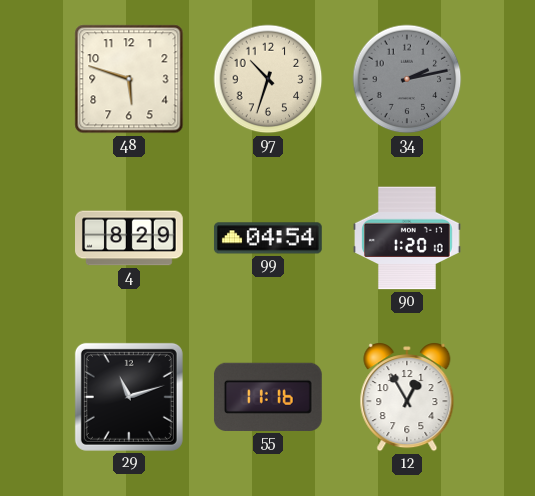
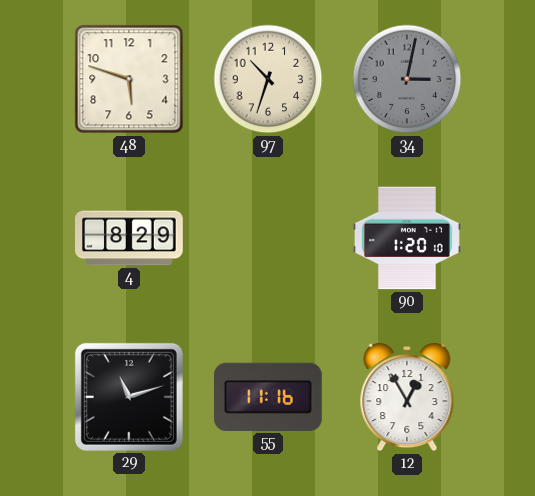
34: 2:13 -> 3:02 (407, 79)
99: 04:54 -> none (268, 238)
